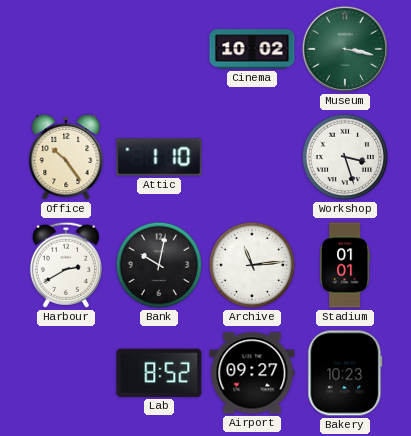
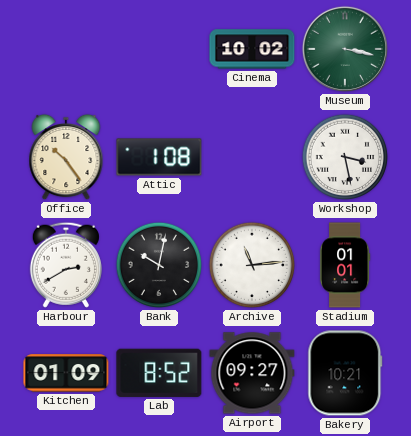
Attic: 1:10 -> 1:08 (159, 157)
Workshop: 3:27 -> 3:28 (345, 157)
Kitchen: none -> 01:09 (66, 373)
Bakery: 10:23 -> 10:21 (345, 373)
